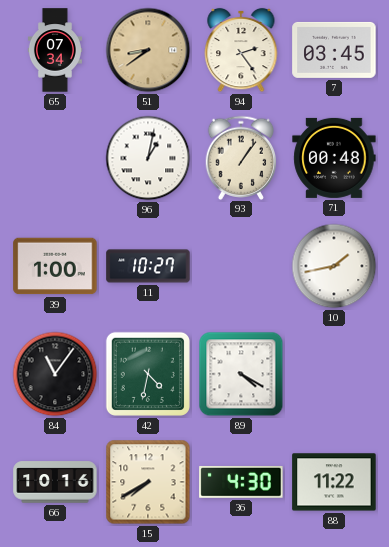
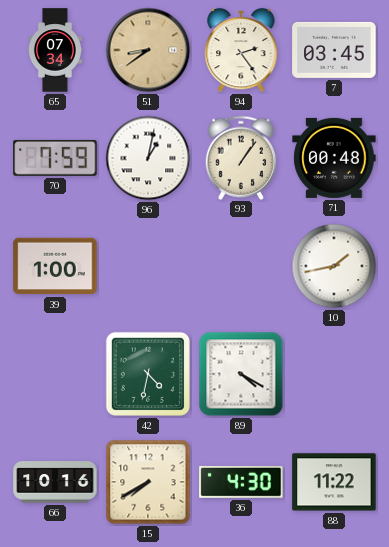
70: none -> 7:59 (55, 158)
11: 10:27 -> none (148, 266)
84: 11:06 -> none (55, 374)
